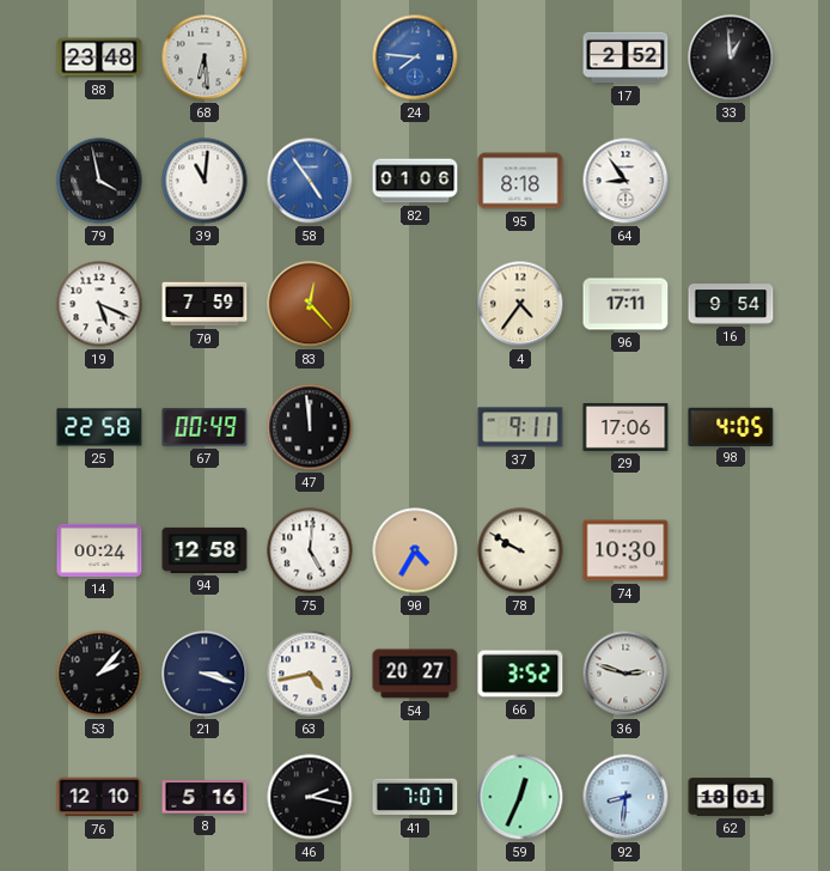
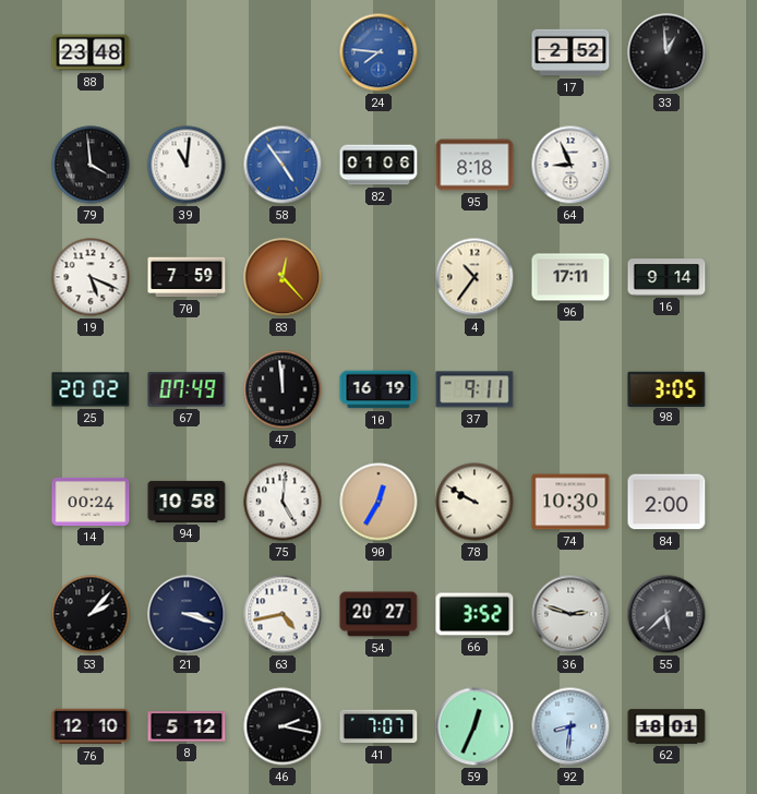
68: 6:29 -> none (205, 57)
79: 3:58 -> 3:59 (91, 165)
64: 8:54 -> 8:56 (570, 165)
4: 4:36 -> 10:36 (474, 277)
16: 9:54 -> 9:14 (666, 277)
25: 22:58 -> 20:02 (91, 389)
67: 00:49 -> 07:49 (187, 389)
10: none -> 16:19 (378, 389)
29: 17:06 -> none (625, 427)
98: 4:05 -> 3:05 (666, 388)
94: 12:58 -> 10:58 (187, 502)
90: 4:35 -> 12:35 (378, 502)
84: none -> 2:00 (666, 502)
55: none -> 5:38 (666, 614)
8: 5:16 -> 5:12 (187, 726)
